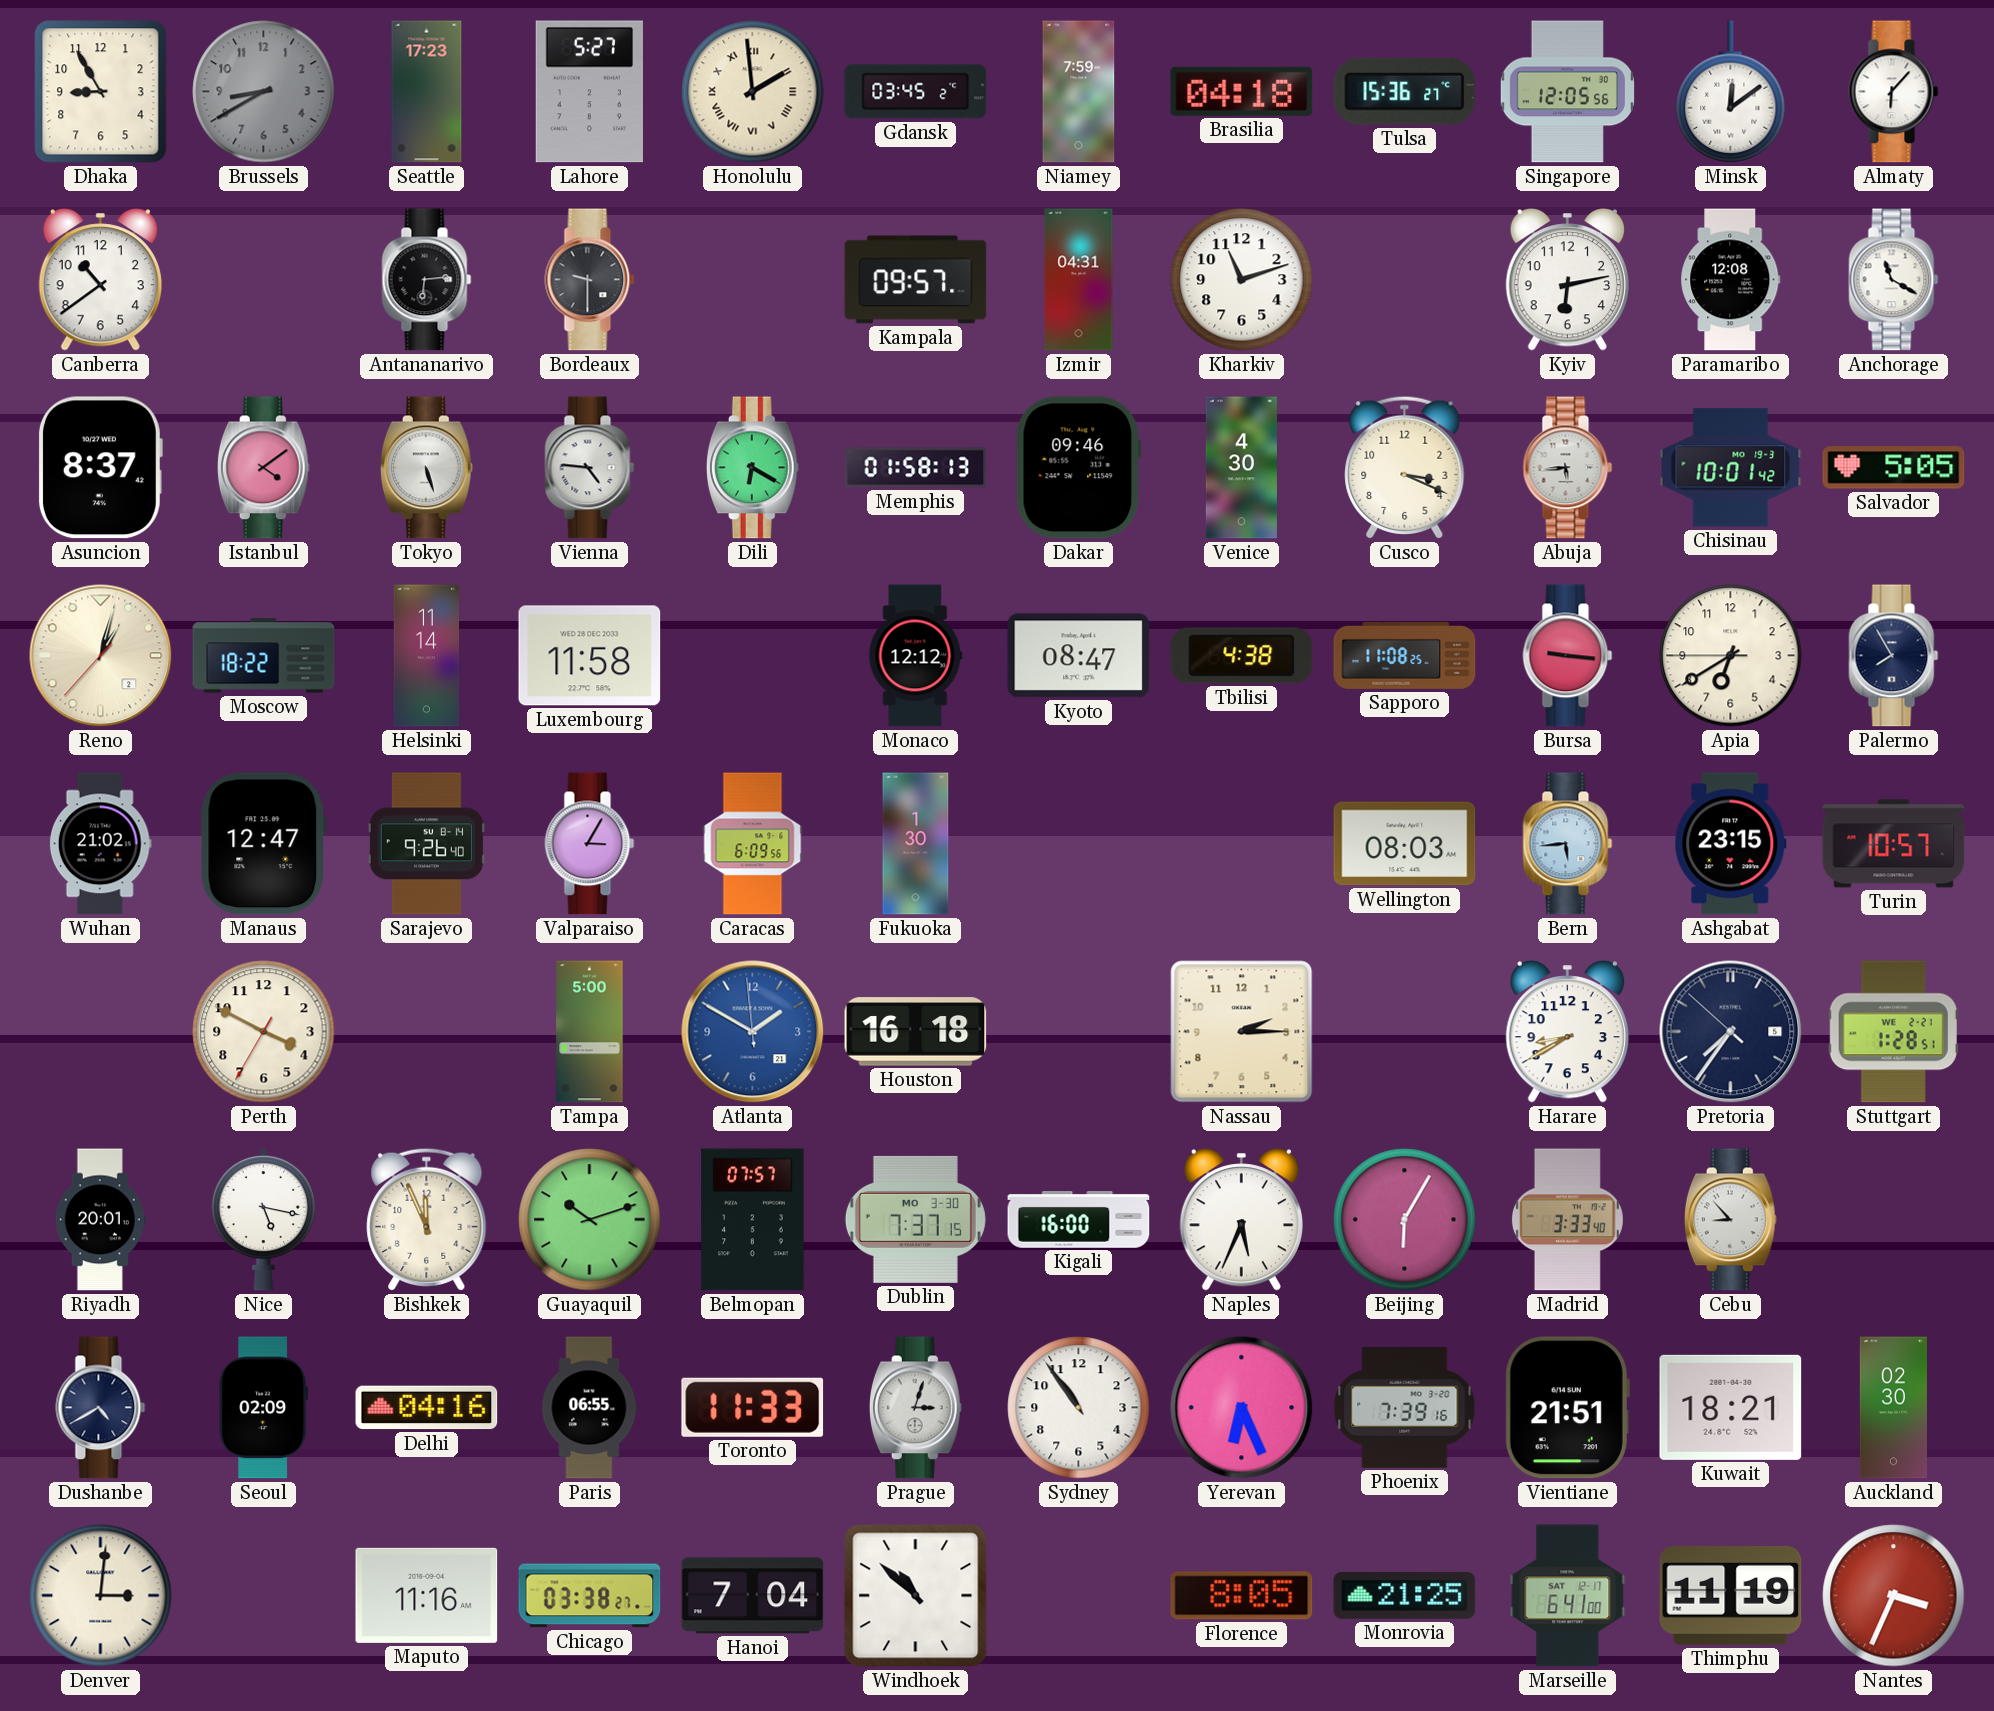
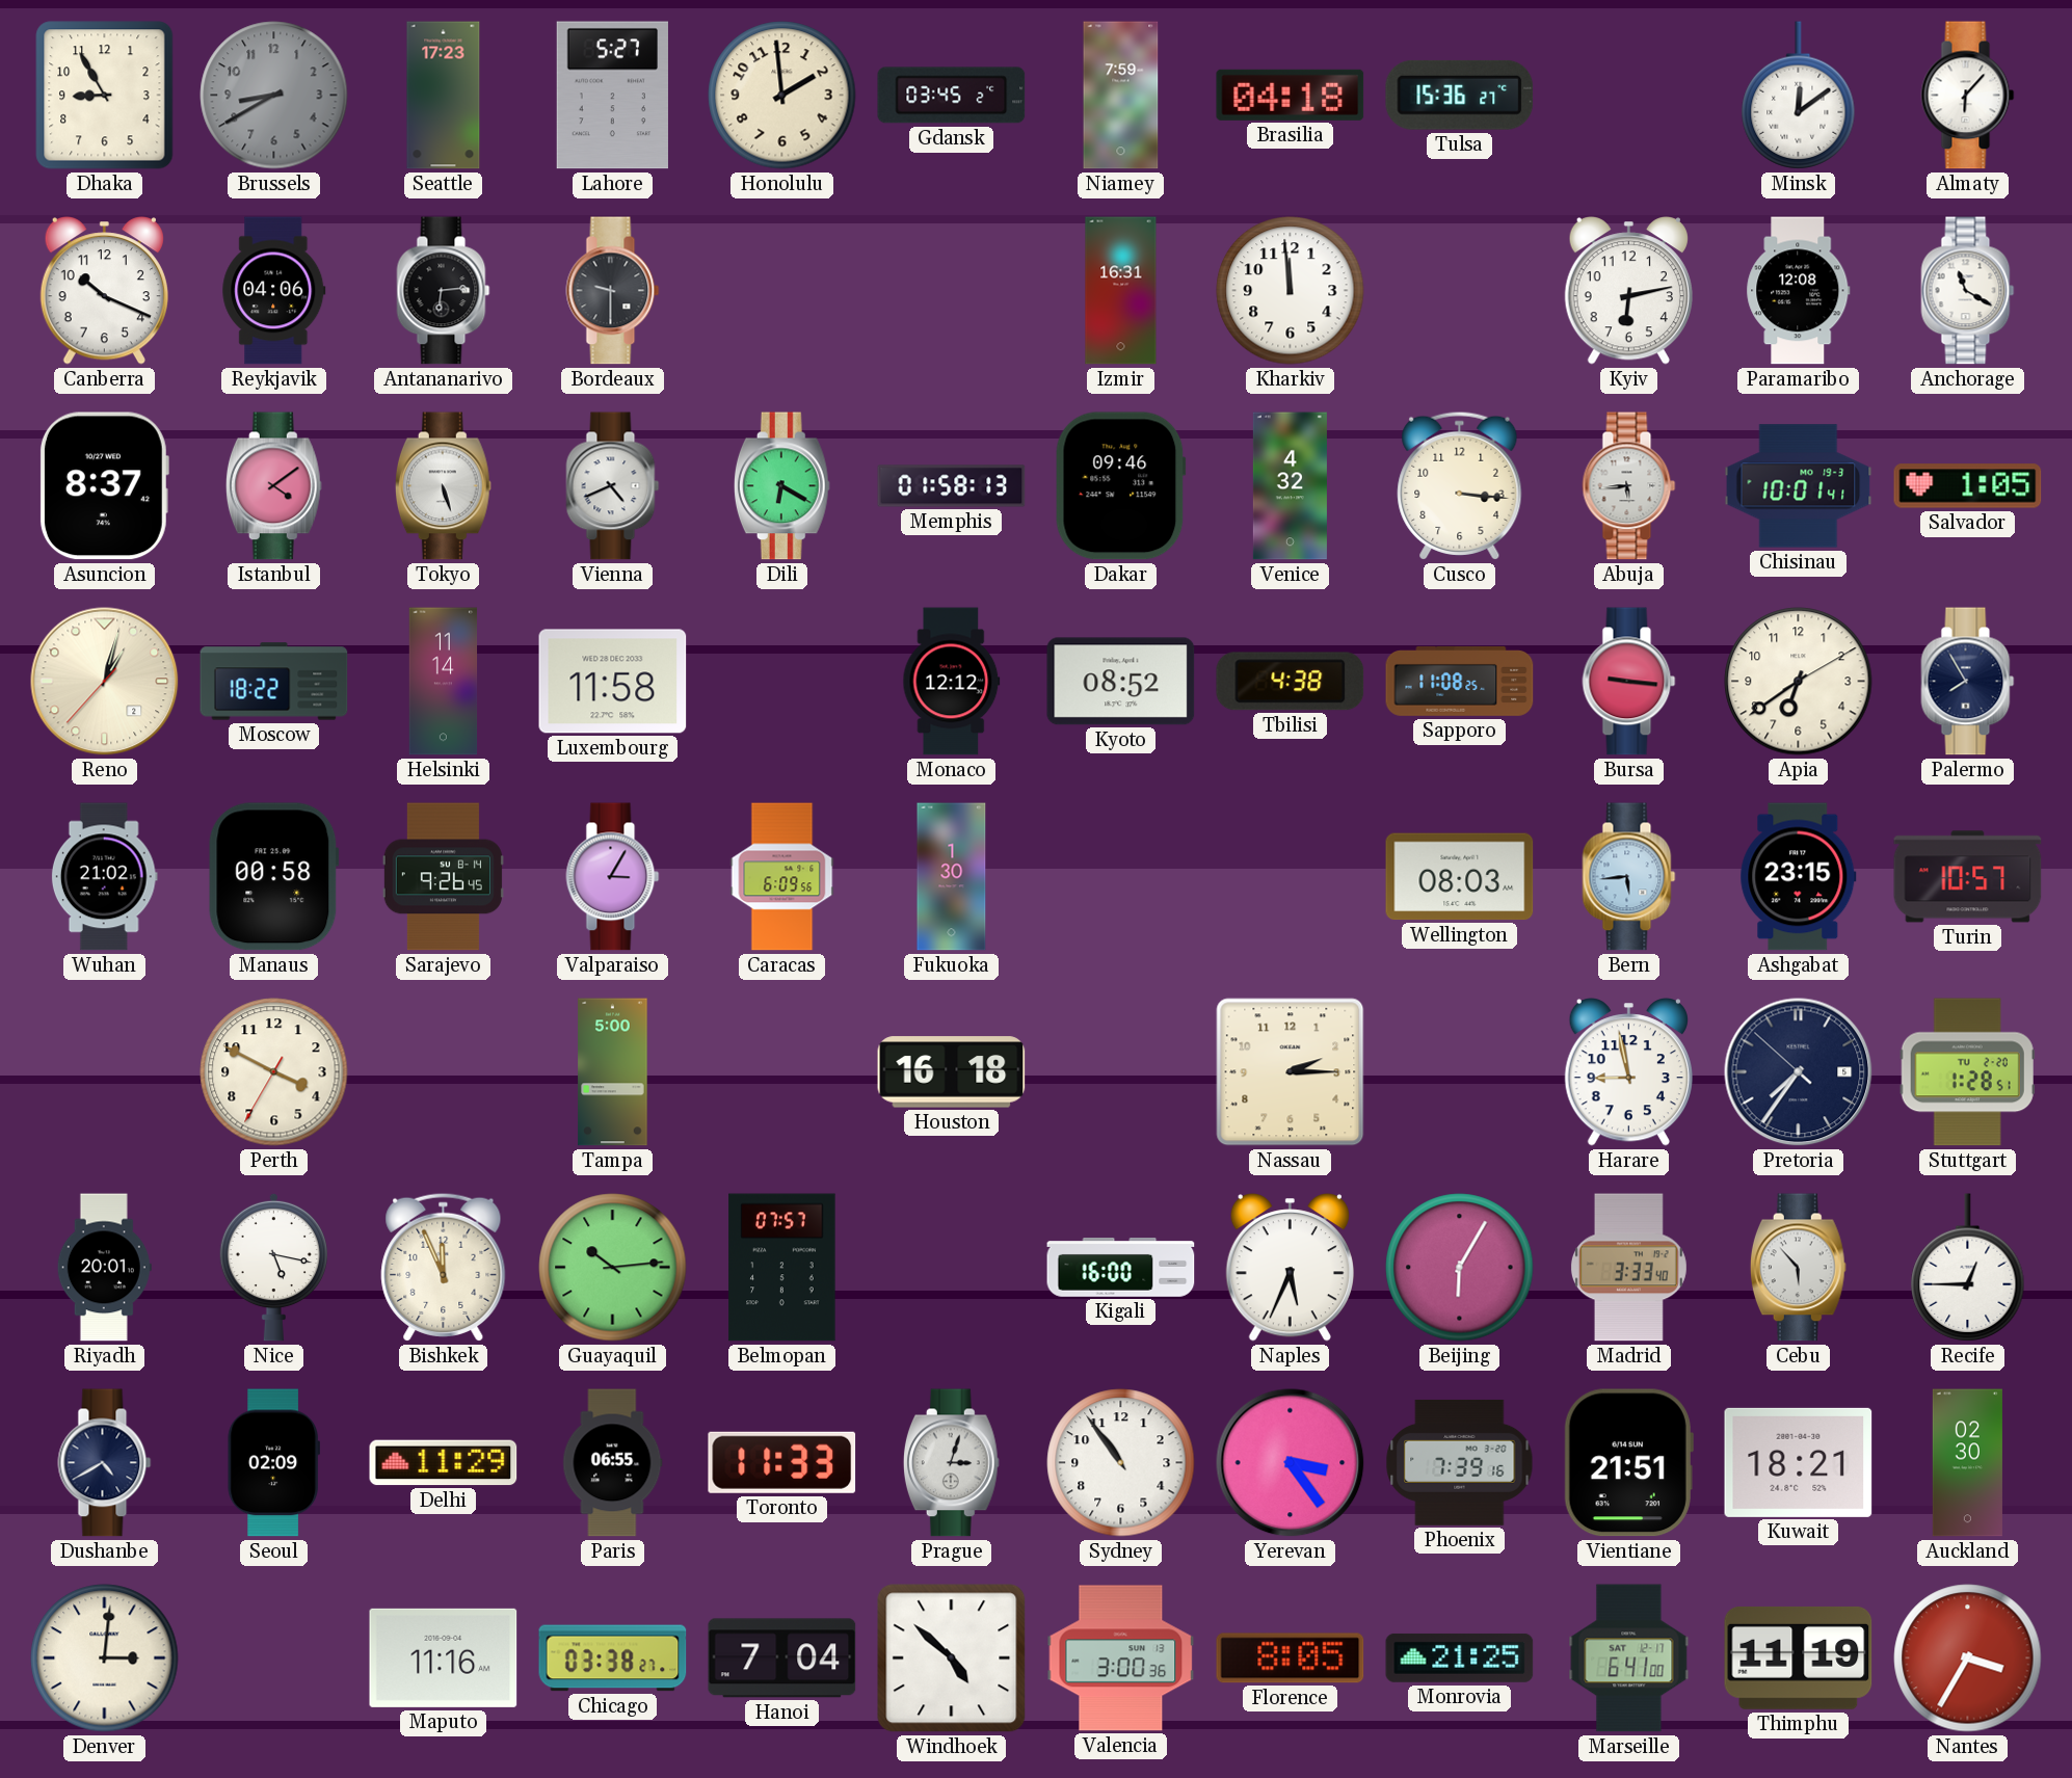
Honolulu numerals: Roman -> Arabic (782, 96)
Singapore: 12:05 -> none (1567, 92)
Canberra: 10:39 -> 10:19 (104, 291)
Reykjavik: none -> 04:06 (274, 291)
Kampala: 09:57 -> none (916, 280)
Izmir: 04:31 -> 16:31 (1121, 291)
Kharkiv: 11:12 -> 11:59 (1291, 291)
Vienna: 4:46 -> 4:41 (613, 486)
Venice: 4:30 -> 4:32 (1290, 486)
Cusco: 3:19 -> 3:16 (1460, 485)
Chisinau: 10:01:42 -> 10:01:41 (1799, 486)
Salvador: 5:05 -> 1:05 (1968, 486)
Kyoto: 08:47 -> 08:52 (1121, 682)
Apia: 6:39:45 -> 6:39:10 (1799, 682)
Manaus: 12:47 -> 00:58 (274, 877)
Sarajevo: 9:26:40 -> 9:26:45 (443, 877)
Atlanta: 1:49 -> none (753, 1032)
Harare: 8:40 -> 8:58 (1628, 1072)
Stuttgart date: WE 2-21 -> TU 2-20 (1967, 1072)
Guayaquil: 10:12 -> 10:14 (613, 1268)
Dublin: 7:37 -> none (915, 1219)
Cebu: 8:53 -> 5:53 (1798, 1268)
Recife: none -> 12:45 (1968, 1268)
Delhi: 04:16 -> 11:29 (444, 1463)
Yerevan: 6:26 -> 3:24 (1291, 1463)
Windhoek: 10:52 -> 4:52 (952, 1658)
Valencia: none -> 3:00 (1121, 1658)
Nantes: 3:34 -> 3:35 (1968, 1658)
